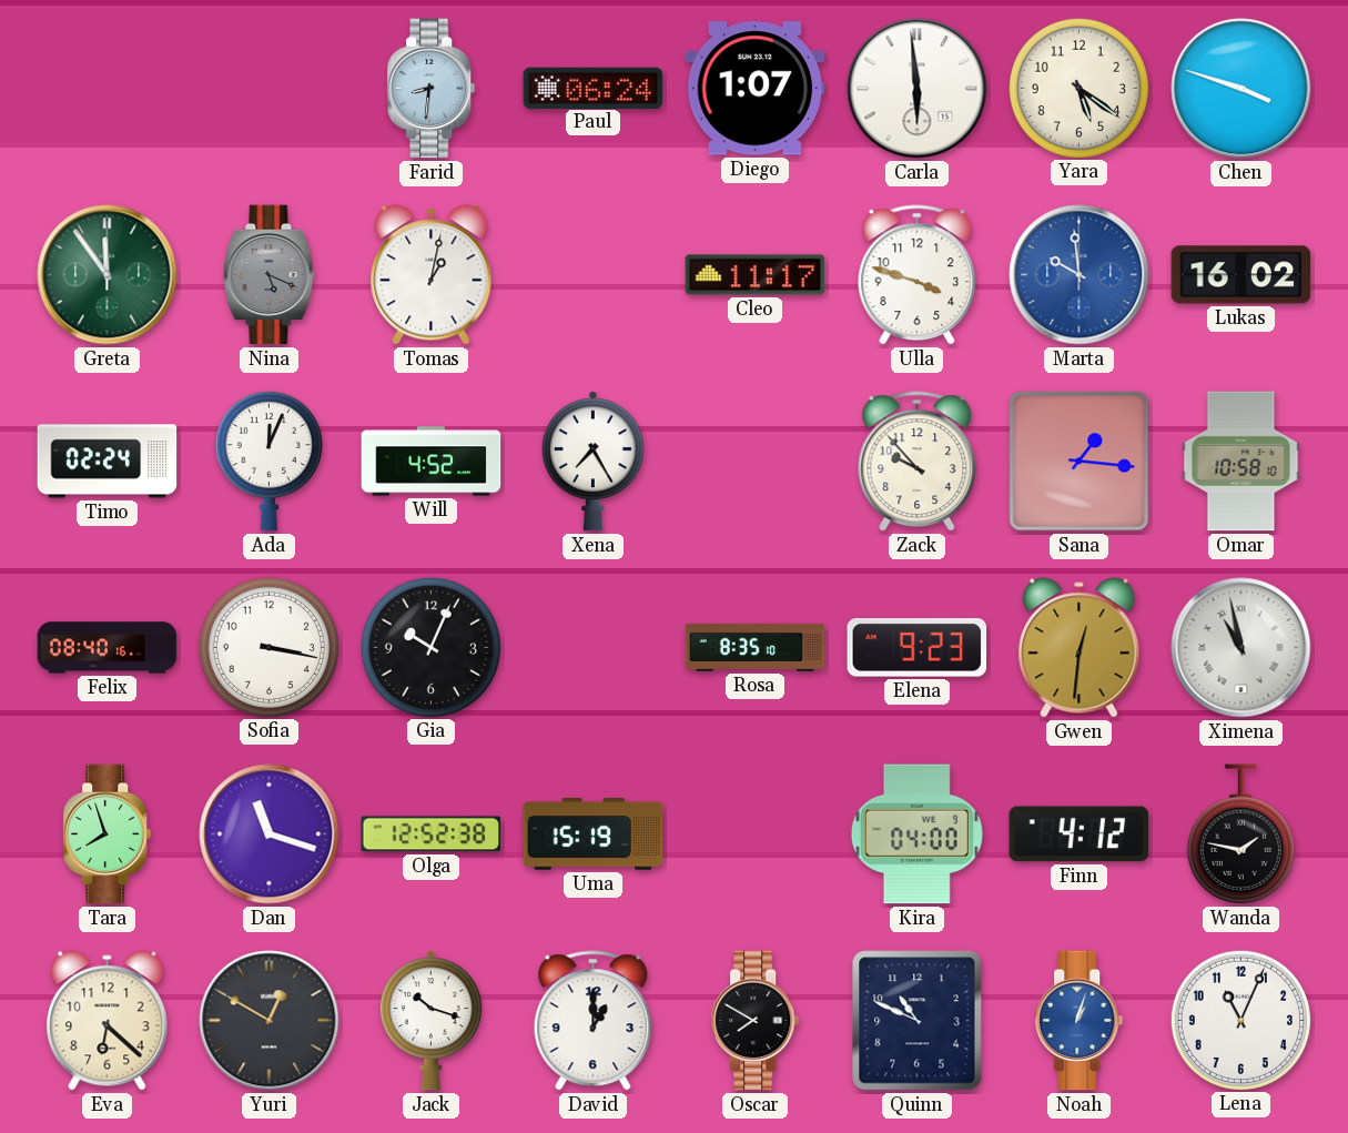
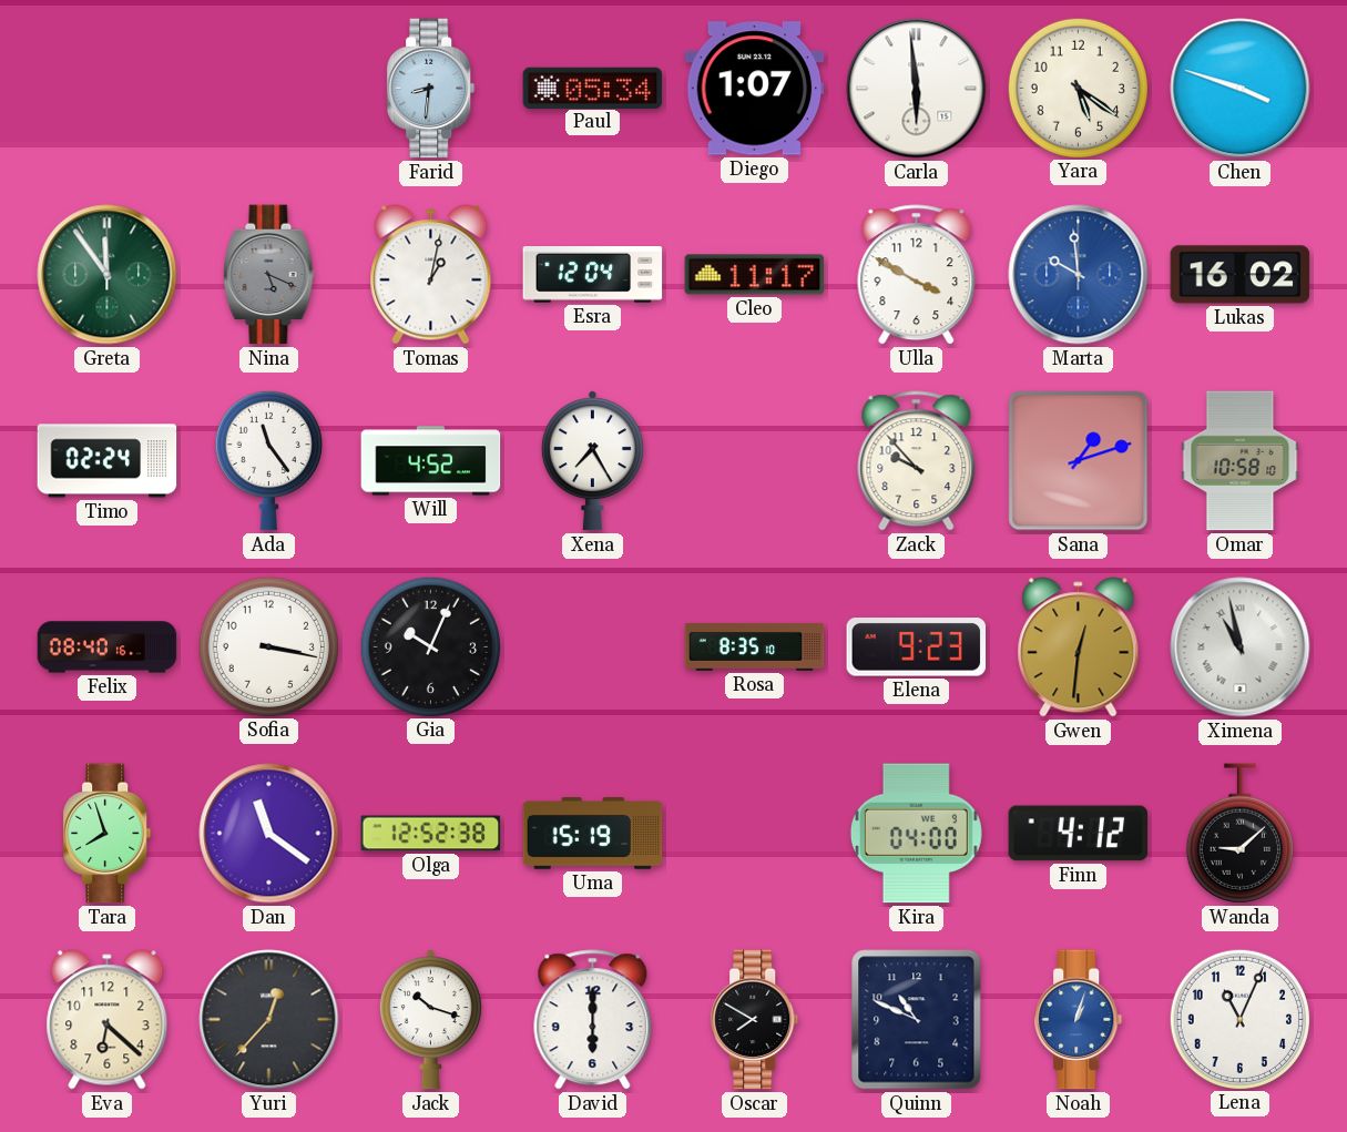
Paul: 06:24 -> 05:34 (593, 88)
Esra: none -> 12:04 (593, 275)
Ulla: 3:48 -> 3:50 (917, 275)
Ada: 12:04 -> 11:24 (268, 460)
Sana: 1:16 -> 1:12 (1079, 461)
Dan: 11:18 -> 11:21 (269, 834)
Wanda: 1:47 -> 9:08 (1239, 834)
Yuri: 12:50 -> 12:37 (269, 1020)
David: 1:00 -> 6:00 (593, 1020)
